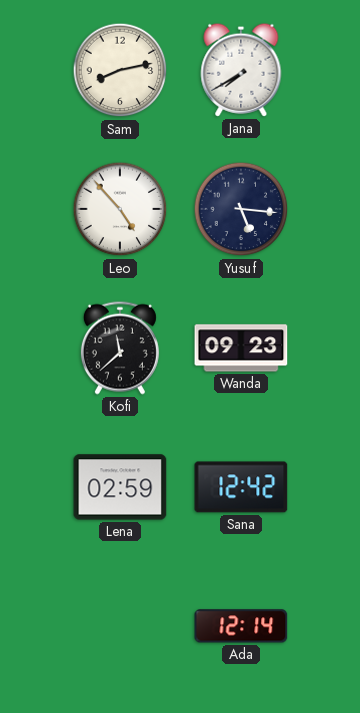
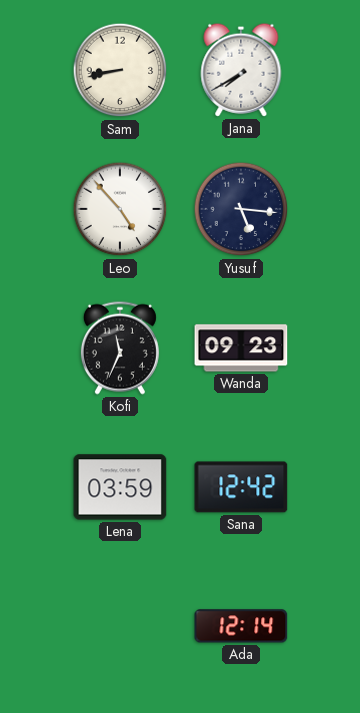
Sam: 8:13 -> 8:43 (120, 70)
Kofi: 11:38 -> 11:34 (120, 348)
Lena: 02:59 -> 03:59 (120, 487)
